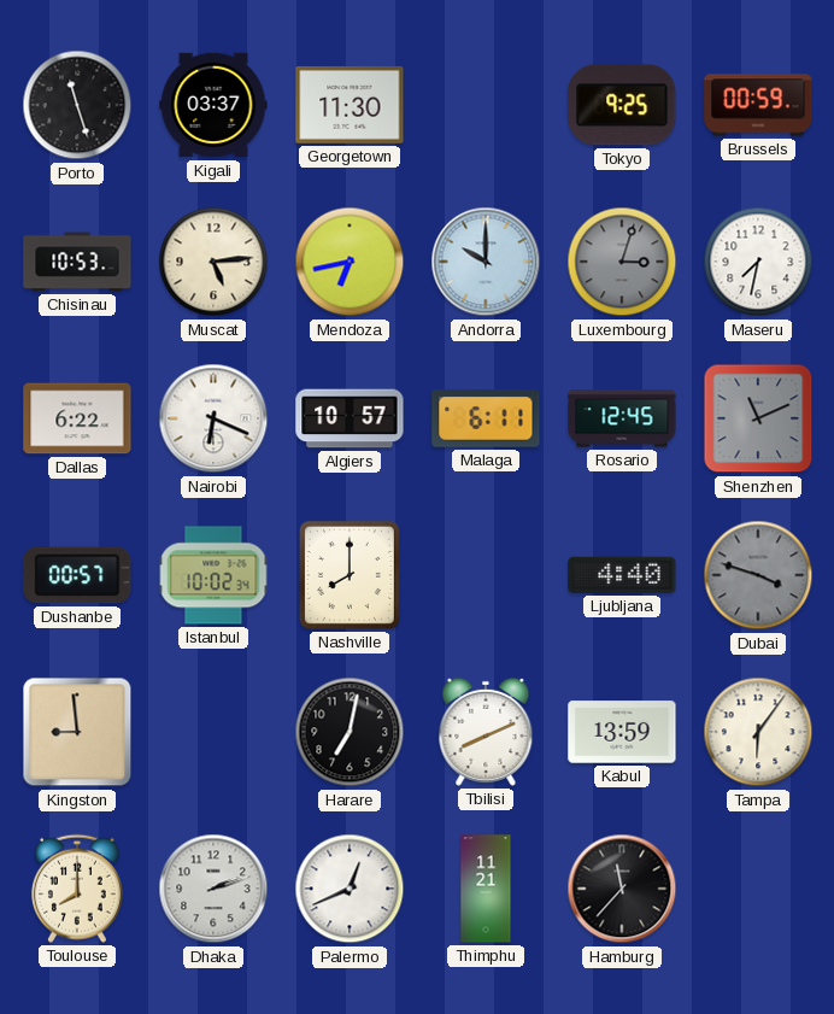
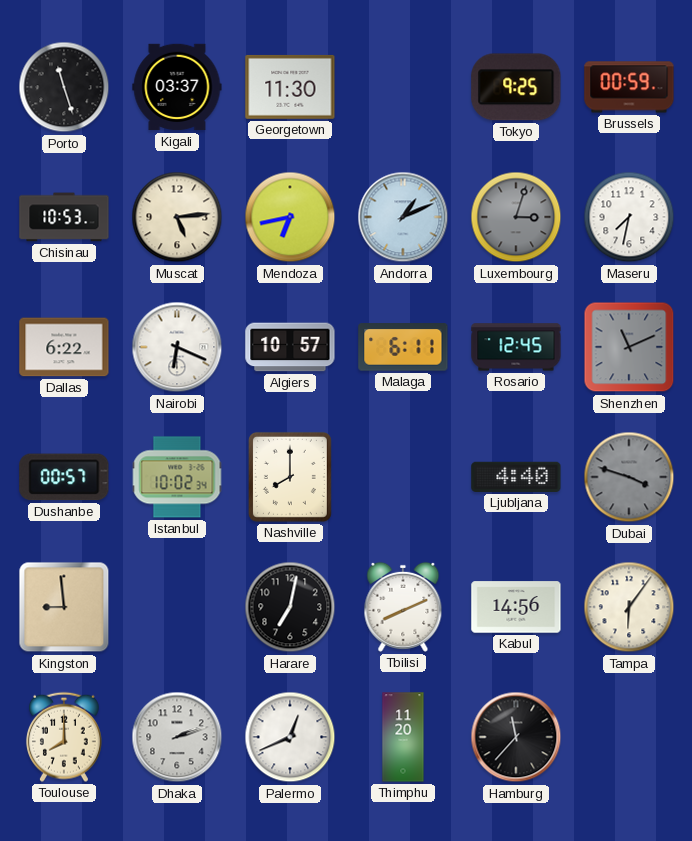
Andorra: 10:00 -> 1:11 (403, 217)
Kabul: 13:59 -> 14:56 (516, 607)
Thimphu: 11:21 -> 11:20 (403, 737)
